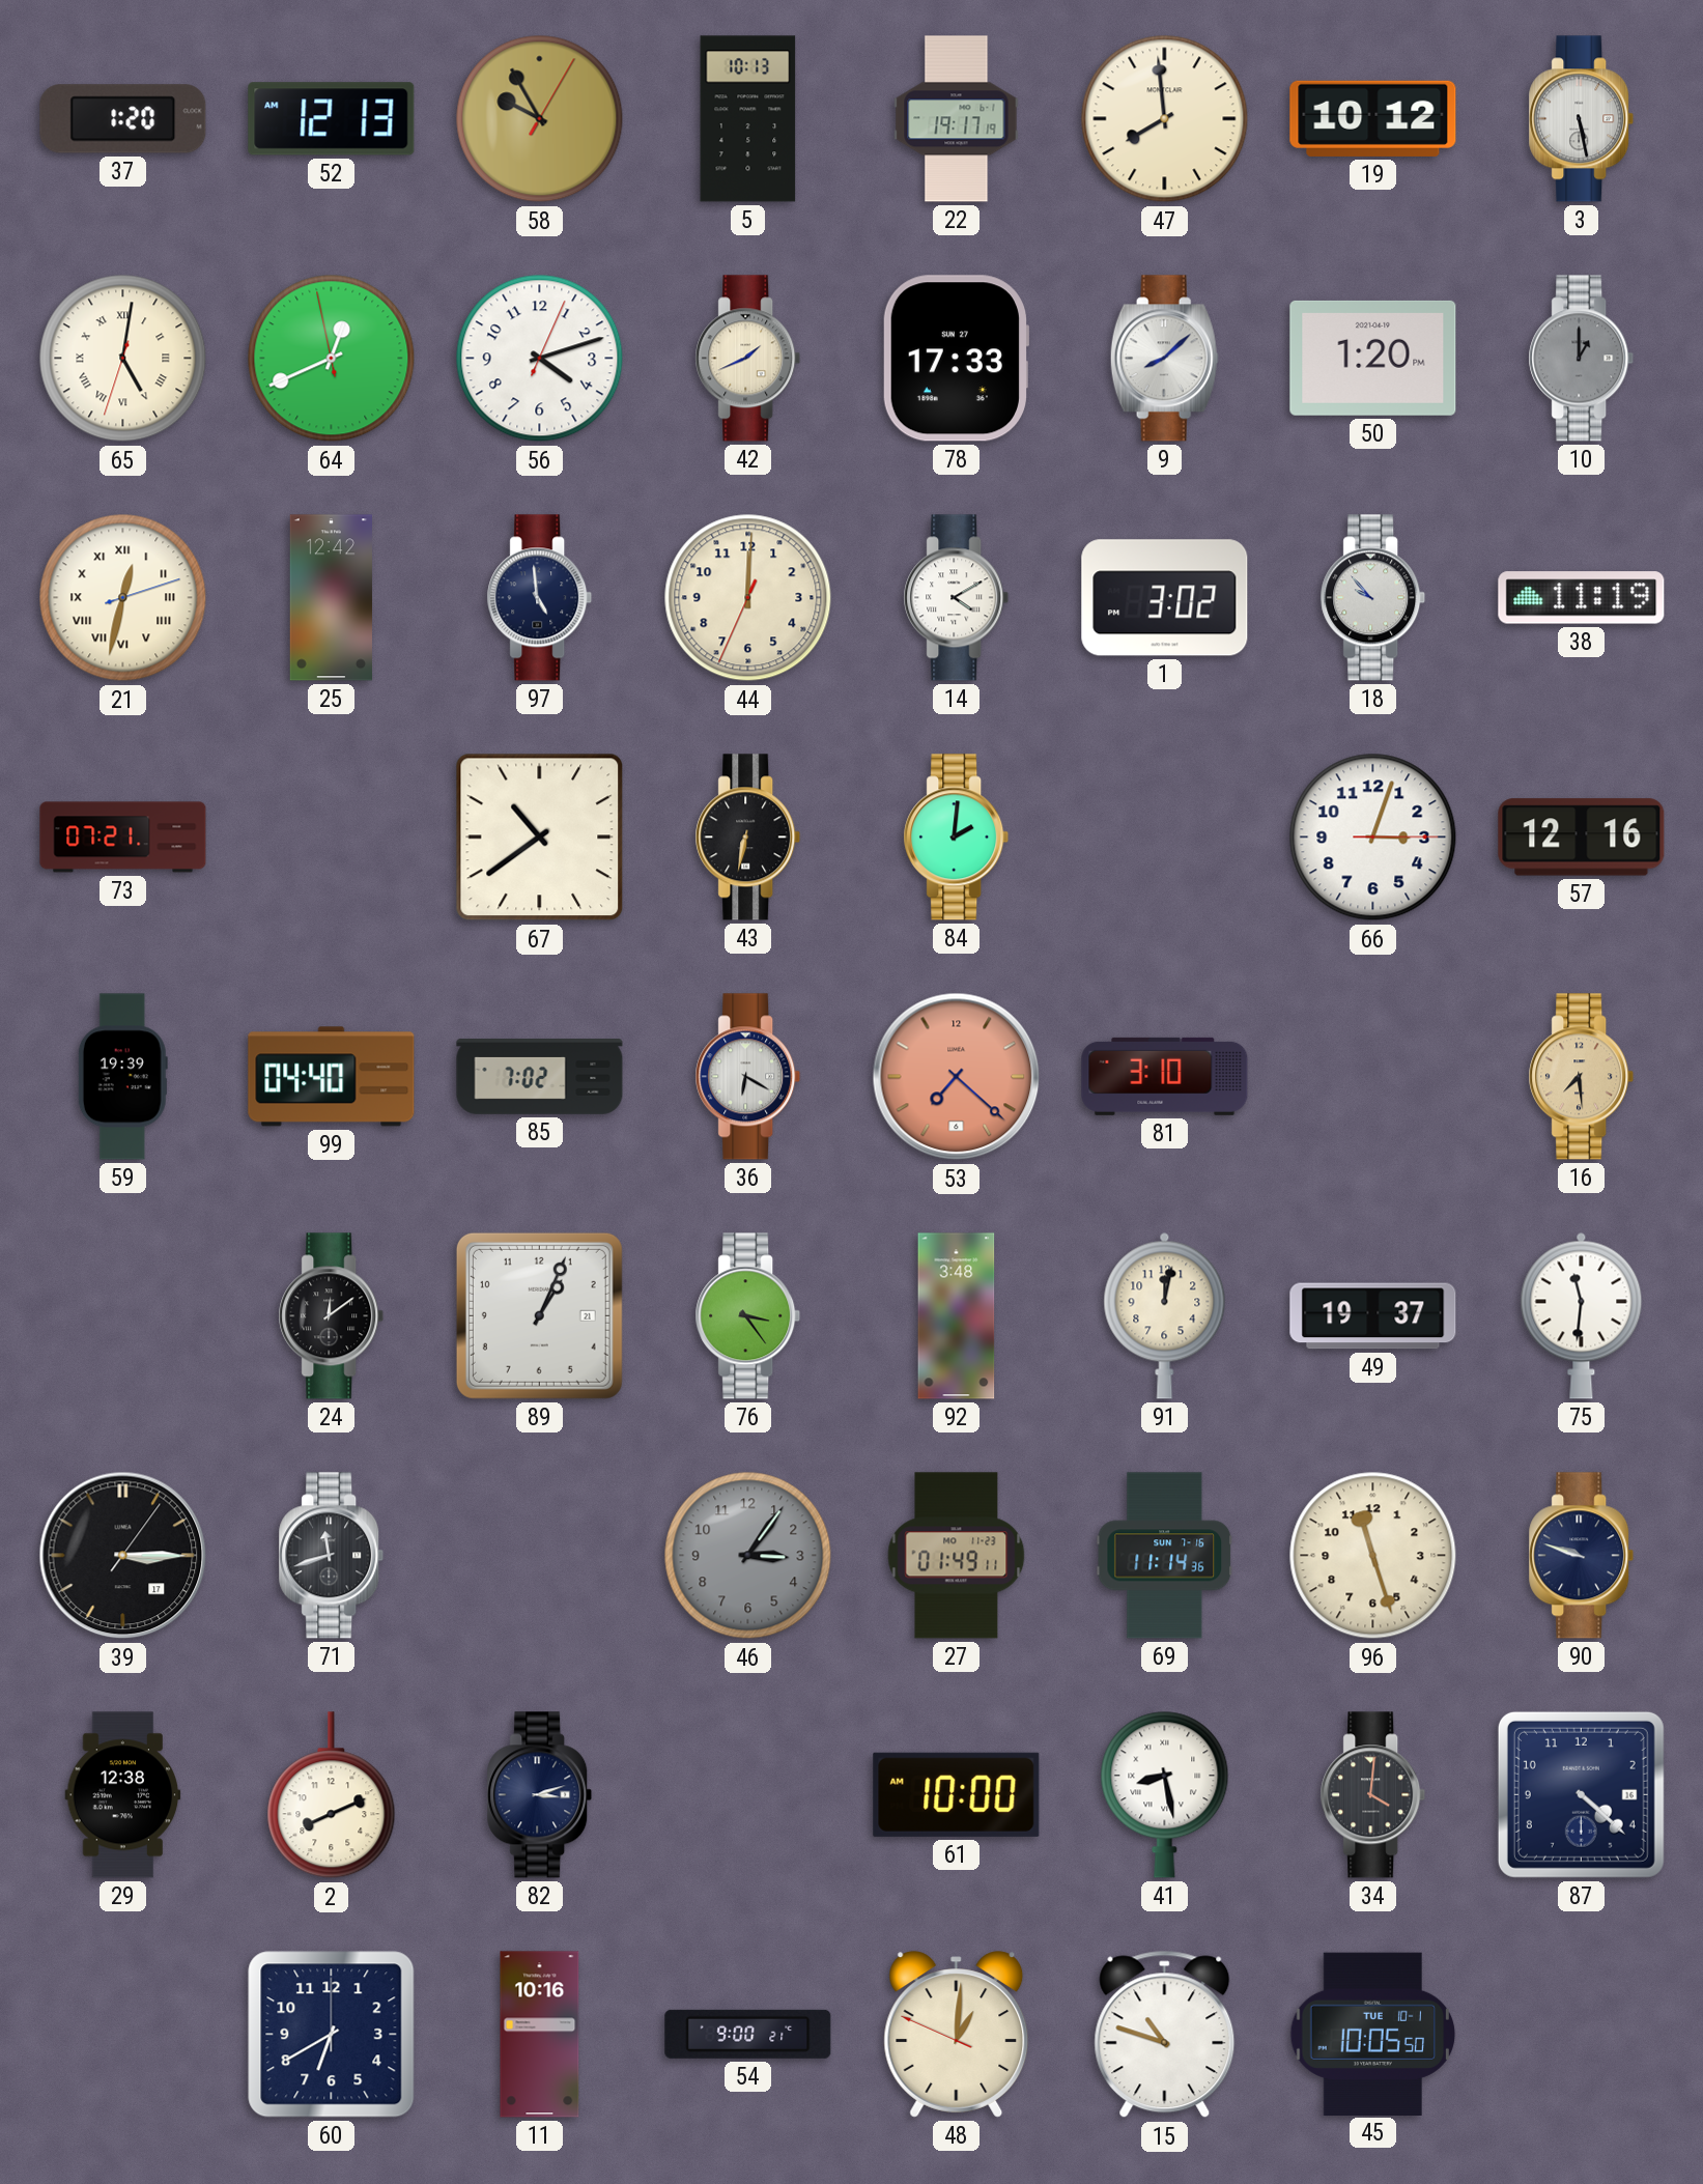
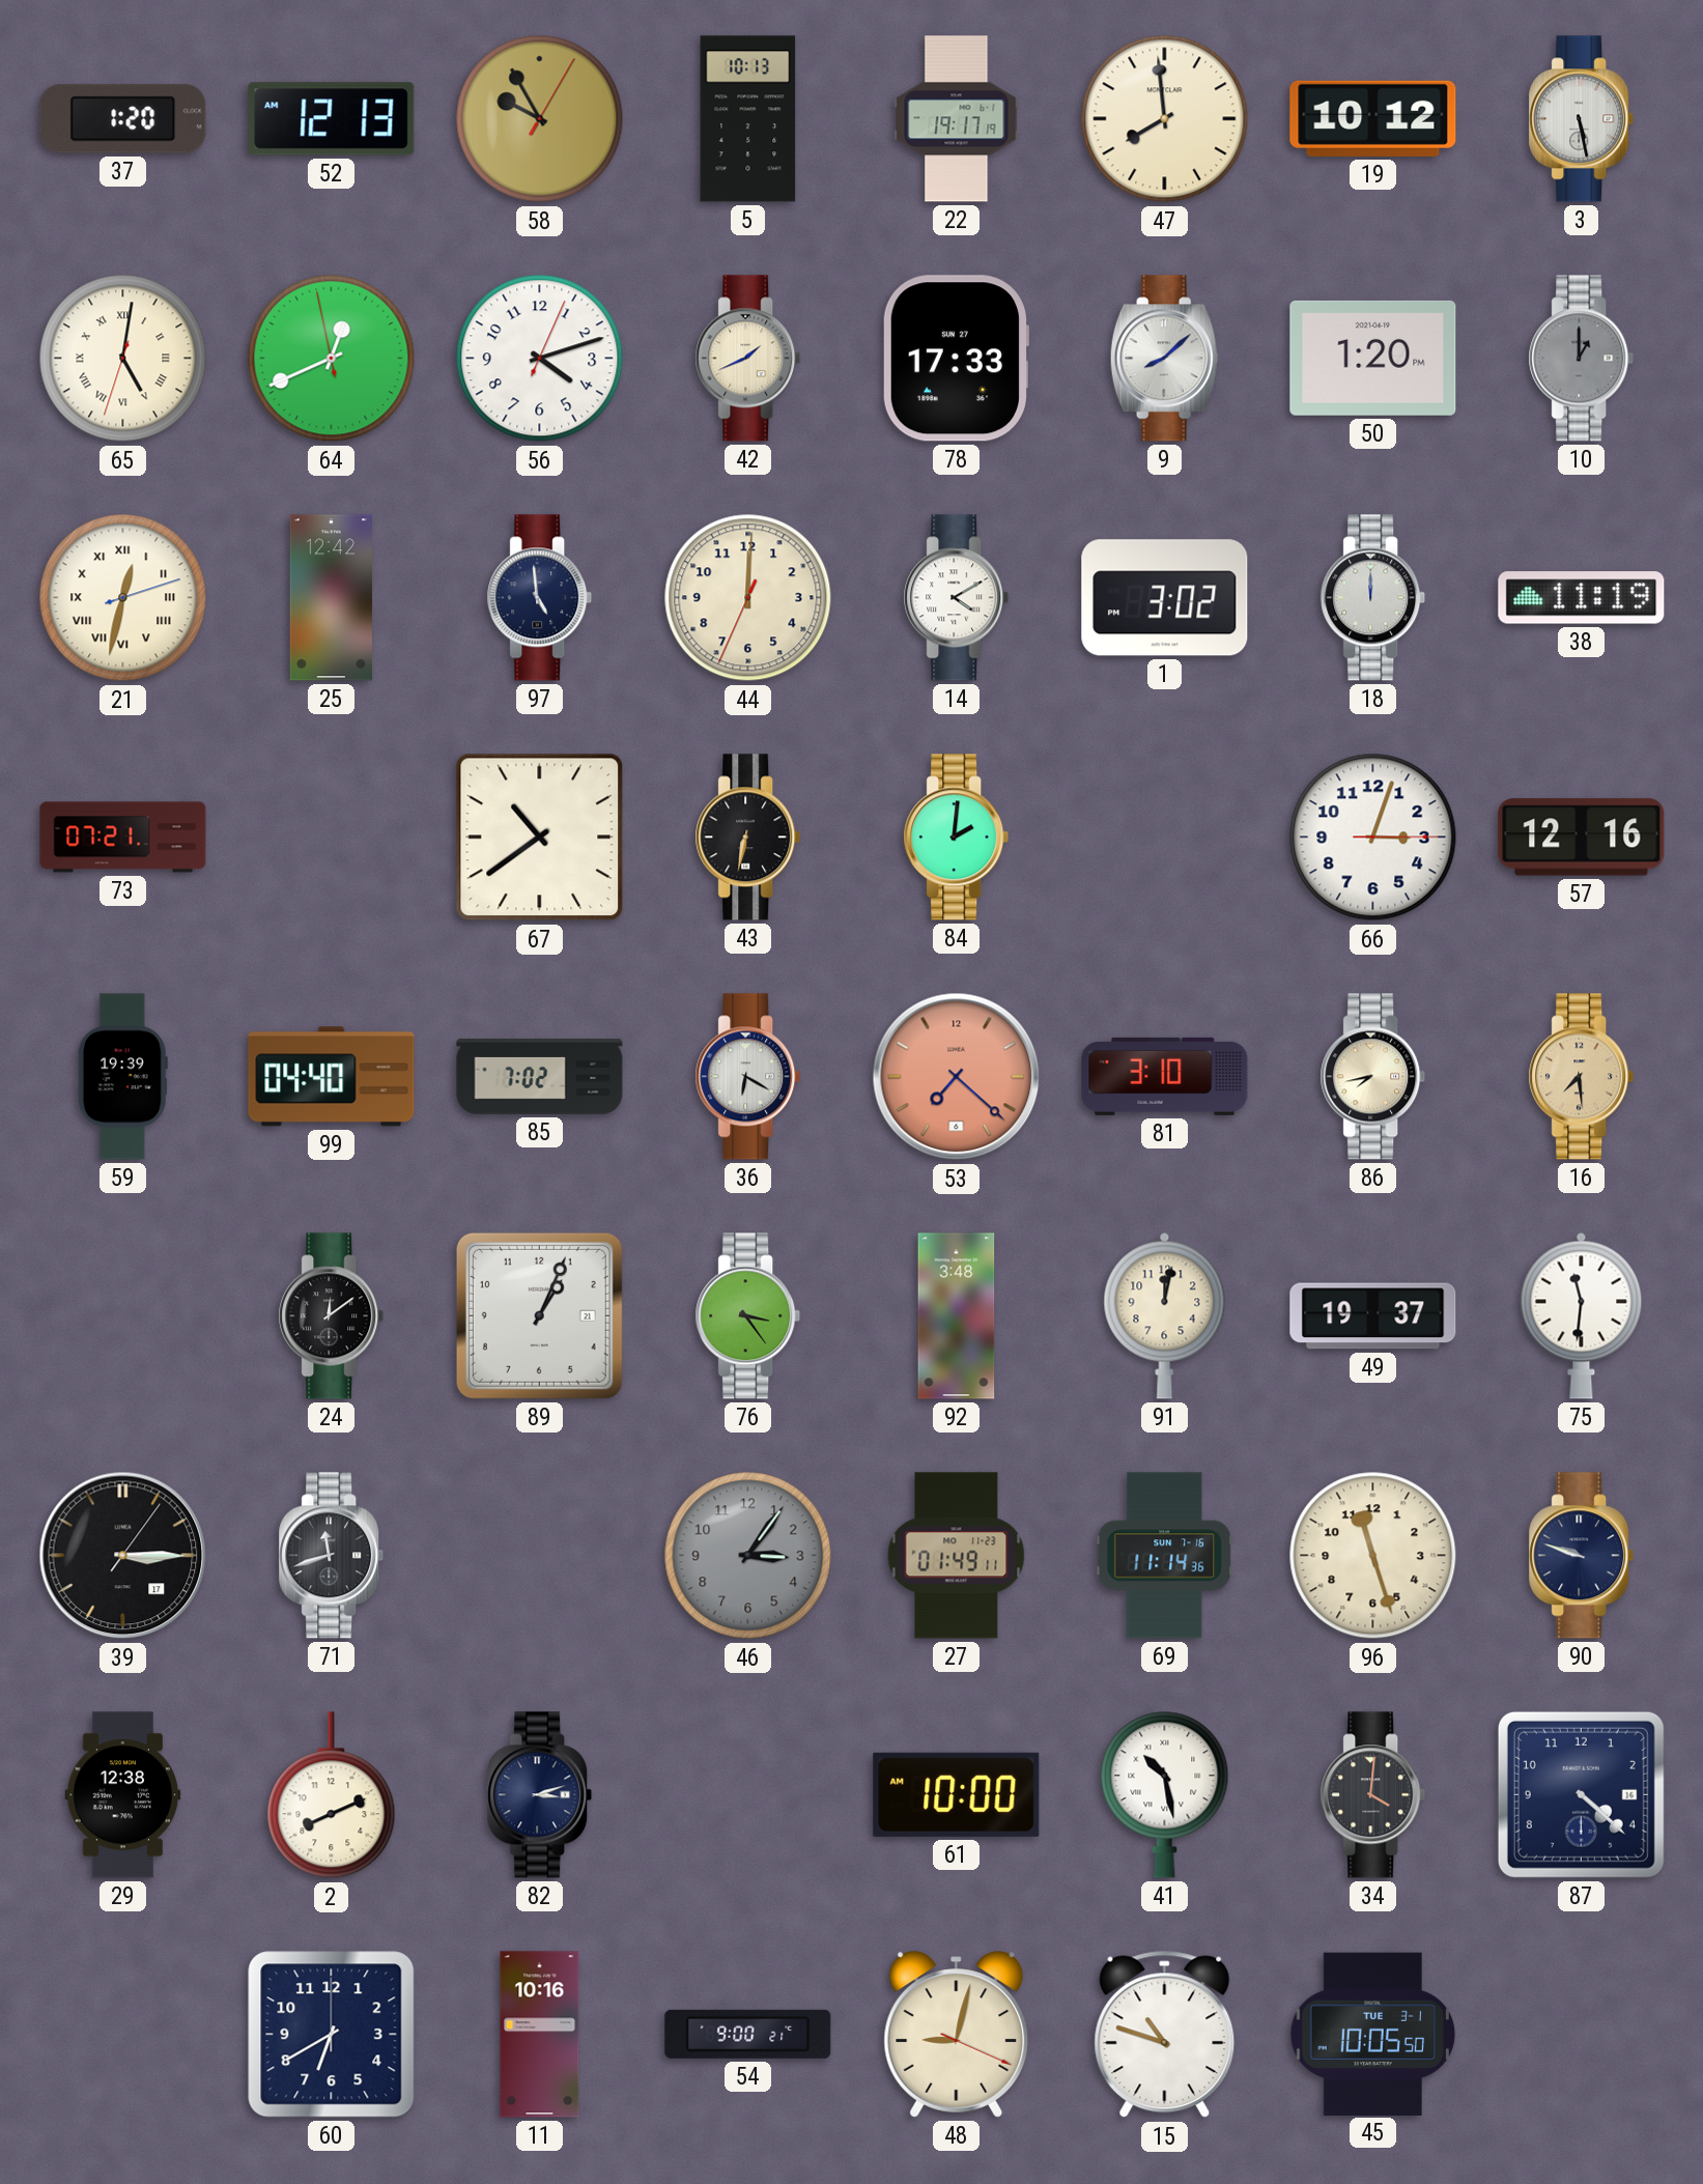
18: 9:53 -> 12:00 (1373, 598)
86: none -> 7:43 (1373, 1077)
41: 8:28 -> 10:28 (1165, 1794)
48: 1:00 -> 9:02 (957, 2035)
45 date: TUE 10-1 -> TUE 3-1 (1373, 2034)
